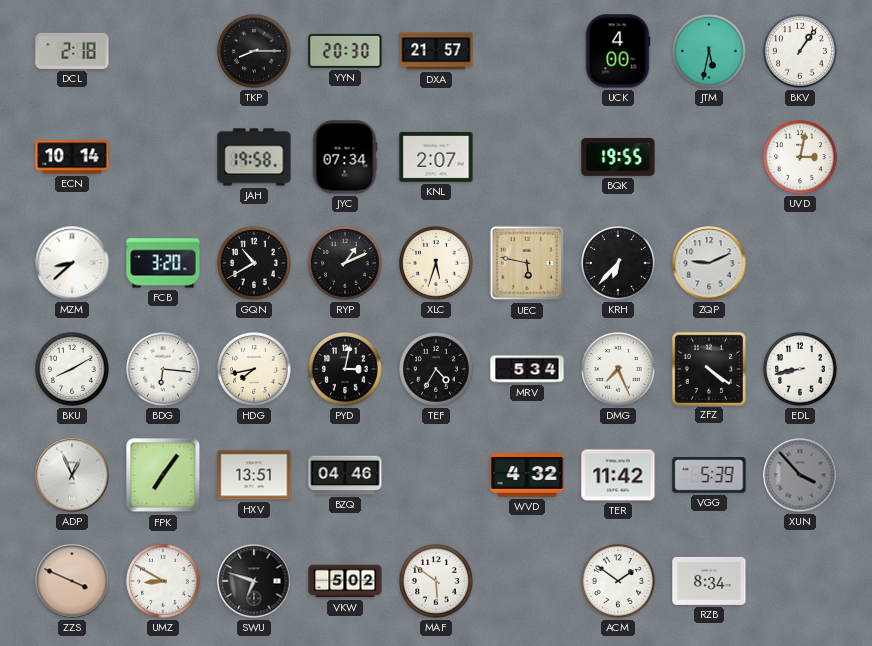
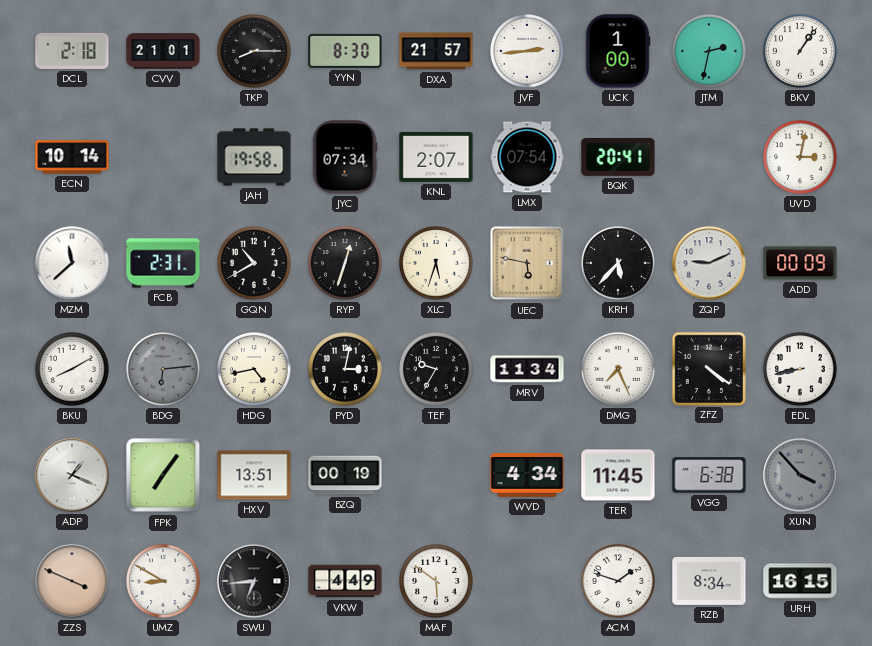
CVV: none -> 21:01 (163, 51)
YYN: 20:30 -> 8:30 (345, 51)
JVF: none -> 2:44 (528, 52)
UCK: 4:00 -> 1:00 (618, 51)
JTM: 5:32 -> 2:32 (710, 52)
LMX: none -> 07:54 (527, 157)
BQK: 19:55 -> 20:41 (618, 157)
MZM: 8:38 -> 11:38 (72, 263)
FCB: 3:20 -> 2:31 (163, 263)
RYP: 1:11 -> 12:33 (346, 264)
KRH: 6:37 -> 5:37 (619, 264)
ADD: none -> 00:09 (800, 263)
BDG: 6:16 -> 6:14 (164, 370)
BDG dial: white -> grey (164, 370)
HDG: 7:43 -> 4:43 (255, 370)
TEF: 4:35 -> 9:35 (437, 370)
MRV: 5:34 -> 11:34 (527, 369)
ADP: 12:56 -> 1:19 (72, 475)
BZQ: 04:46 -> 00:19 (345, 475)
WVD: 4:32 -> 4:34 (527, 476)
TER: 11:42 -> 11:45 (618, 475)
VGG: 5:39 -> 6:38 (709, 475)
SWU: 6:48 -> 6:44 (254, 581)
VKW: 5:02 -> 4:49 (345, 581)
ACM: 1:51 -> 1:48 (619, 582)
URH: none -> 16:15 (800, 581)
